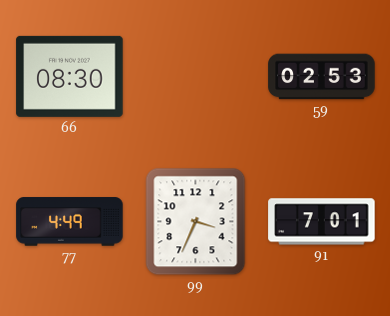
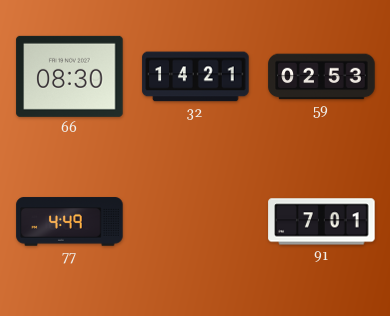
32: none -> 14:21 (196, 77)
99: 3:34 -> none (196, 222)
